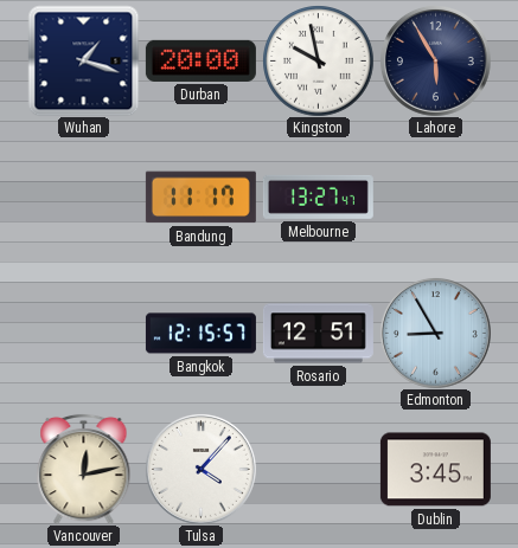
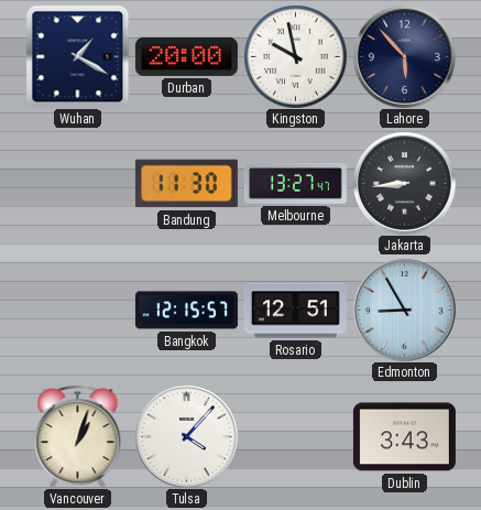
Wuhan: 1:18 -> 1:20 (77, 56)
Lahore: 5:55 -> 5:53 (405, 57)
Bandung: 11:17 -> 11:30 (186, 184)
Jakarta: none -> 8:44 (405, 184)
Vancouver: 12:13 -> 1:03 (78, 436)
Dublin: 3:45 -> 3:43 (404, 437)
